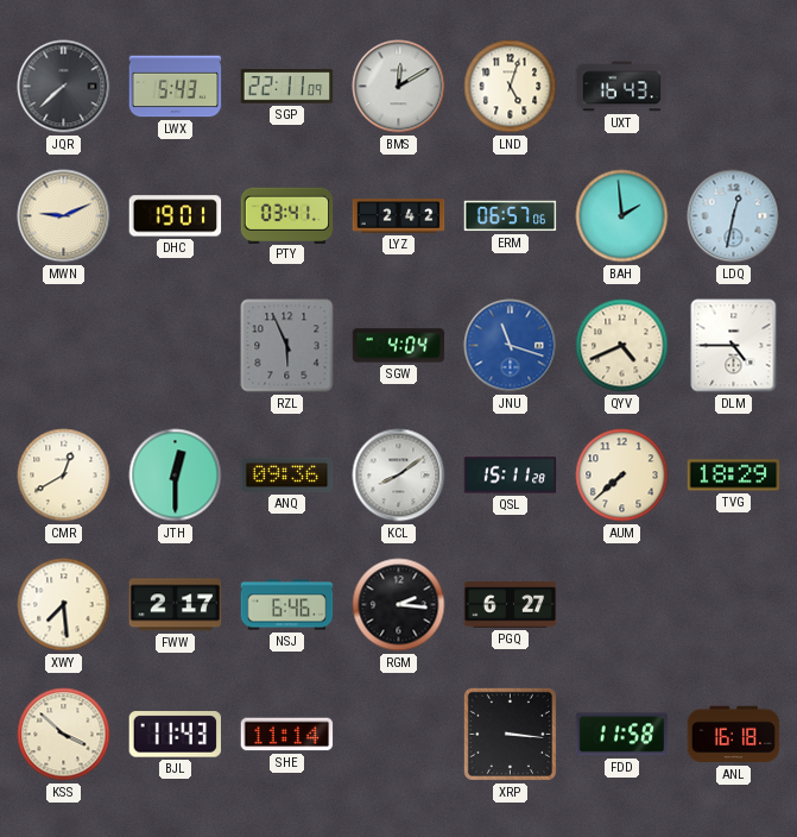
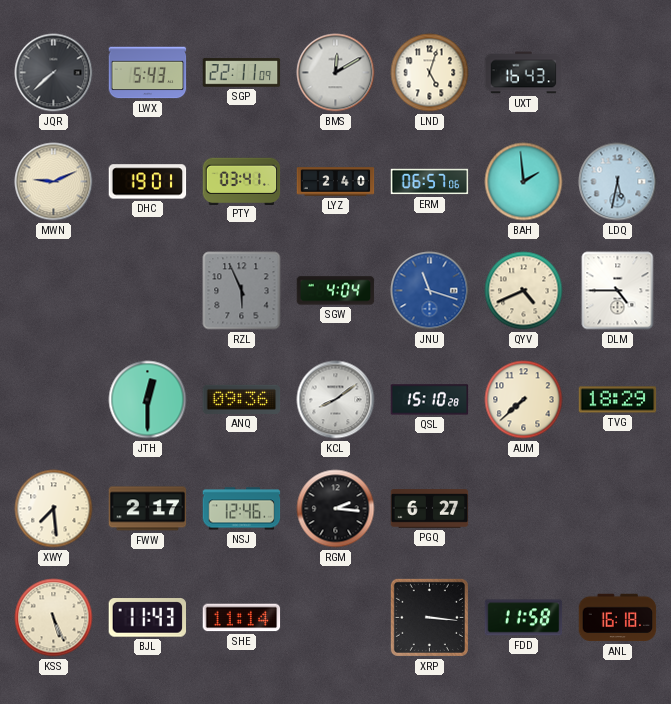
LYZ: 2:42 -> 2:40 (336, 182)
LDQ: 12:32 -> 5:32 (618, 182)
CMR: 12:40 -> none (64, 476)
QSL: 15:11 -> 15:10 (430, 400)
NSJ: 6:46 -> 12:46 (242, 509)
KSS: 3:52 -> 5:26 (54, 618)
